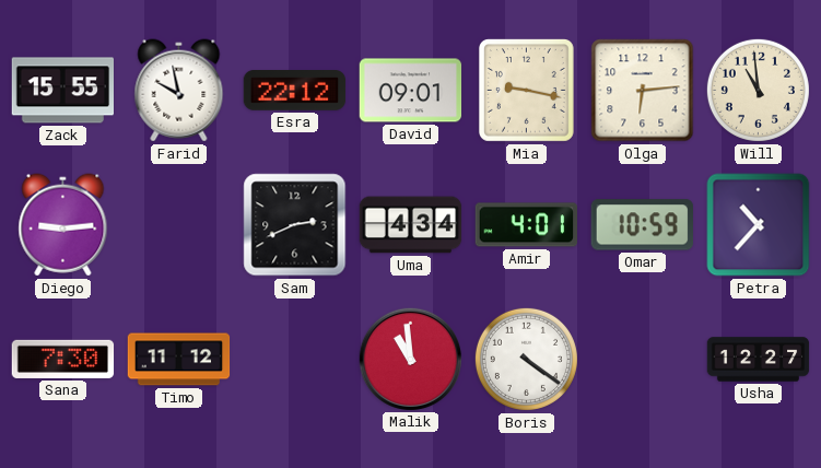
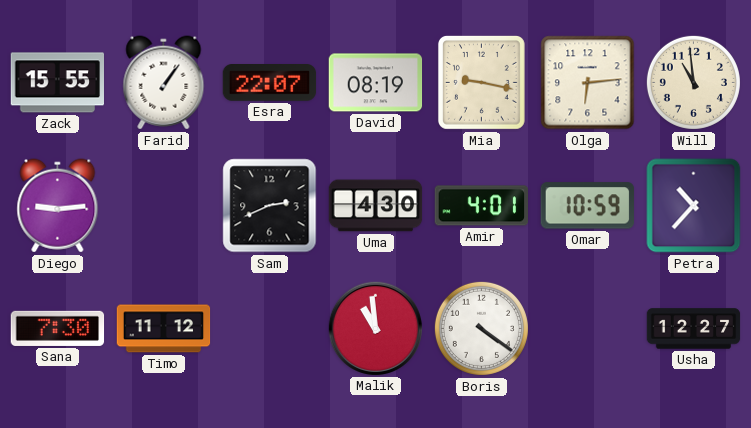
Farid: 9:58 -> 1:06 (164, 83)
Esra: 22:12 -> 22:07 (270, 83)
David: 09:01 -> 08:19 (376, 83)
Uma: 4:34 -> 4:30 (376, 206)
